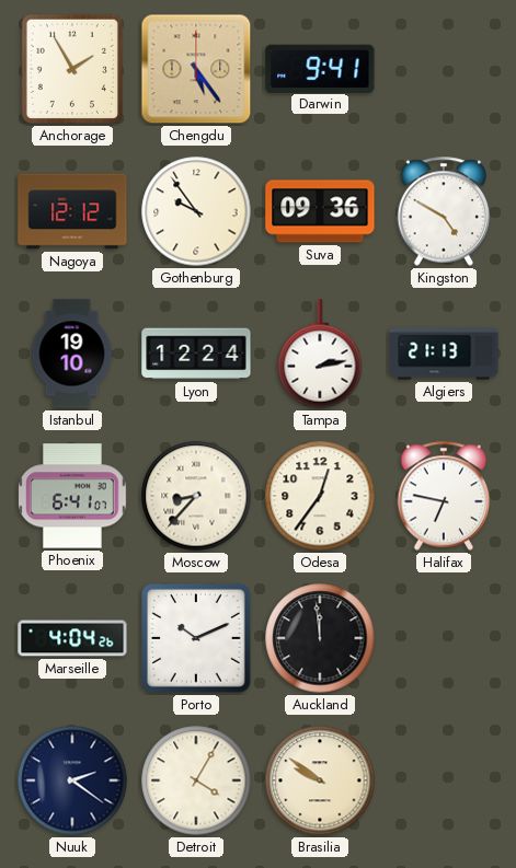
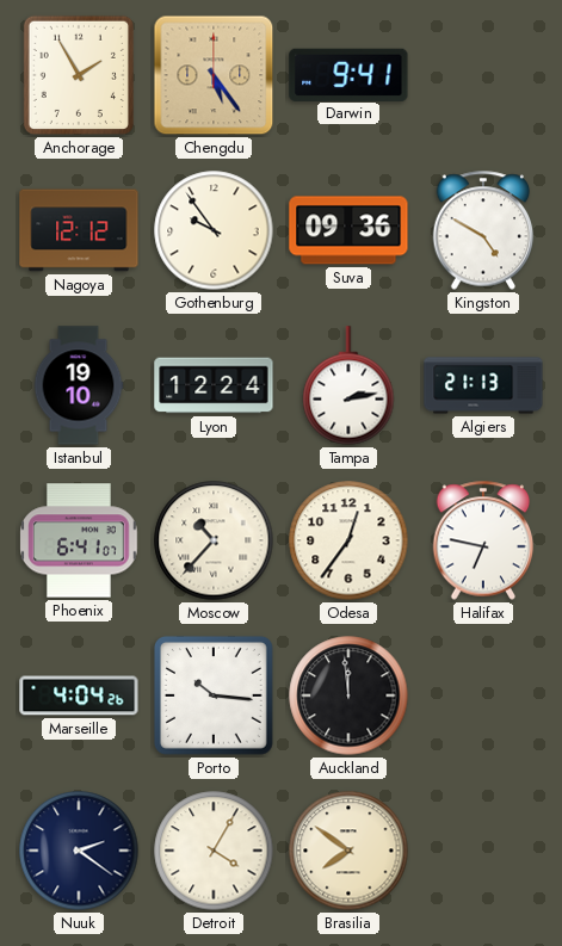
Moscow: 8:37 -> 10:37 (214, 540)
Porto: 10:11 -> 10:16 (214, 695)
Brasilia: 9:51 -> 7:51 (348, 851)
